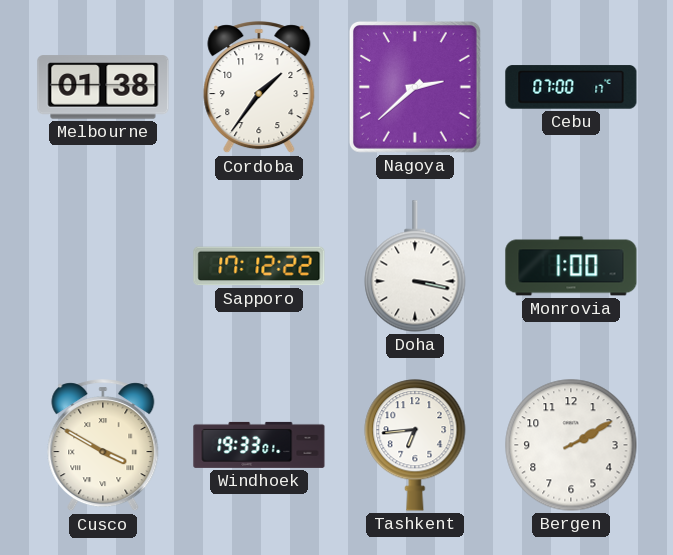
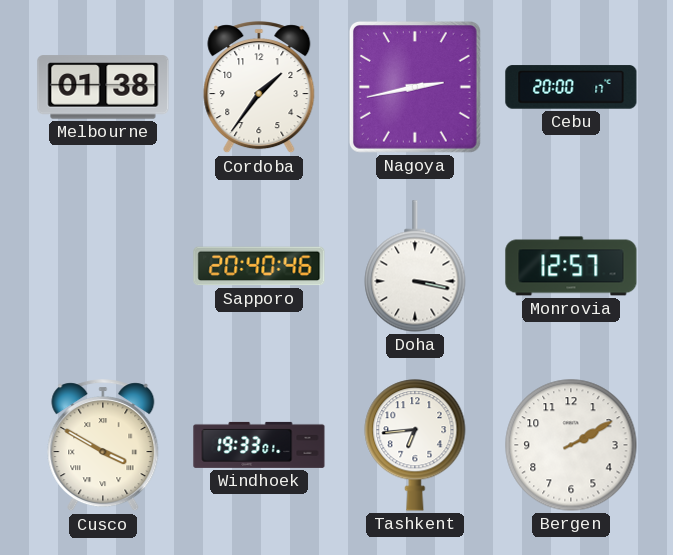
Nagoya: 2:38 -> 2:43 (415, 87)
Cebu: 07:00 -> 20:00 (571, 87)
Sapporo: 17:12 -> 20:40 (259, 266)
Monrovia: 1:00 -> 12:57 (571, 266)
